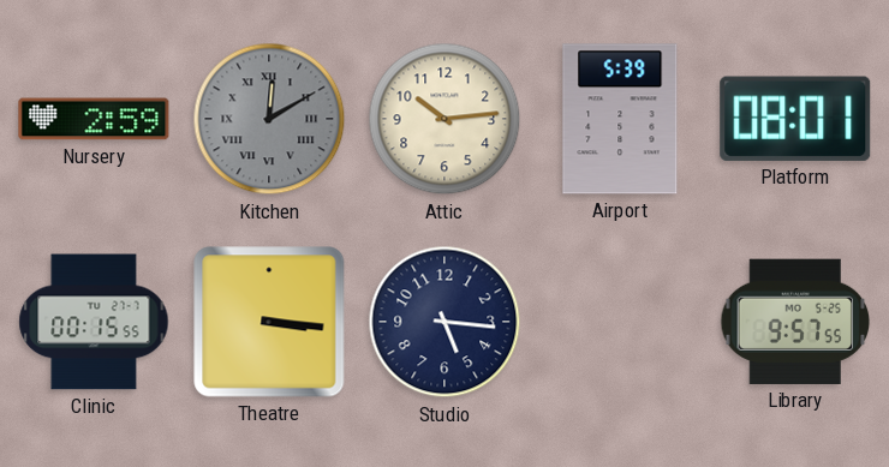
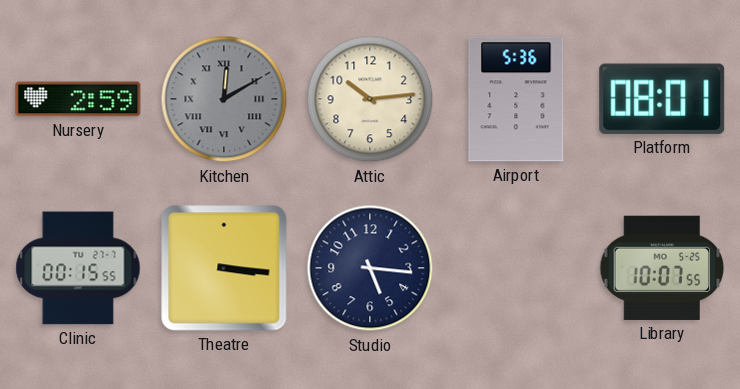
Airport: 5:39 -> 5:36 (516, 99)
Library: 9:57 -> 10:07 (662, 268)
